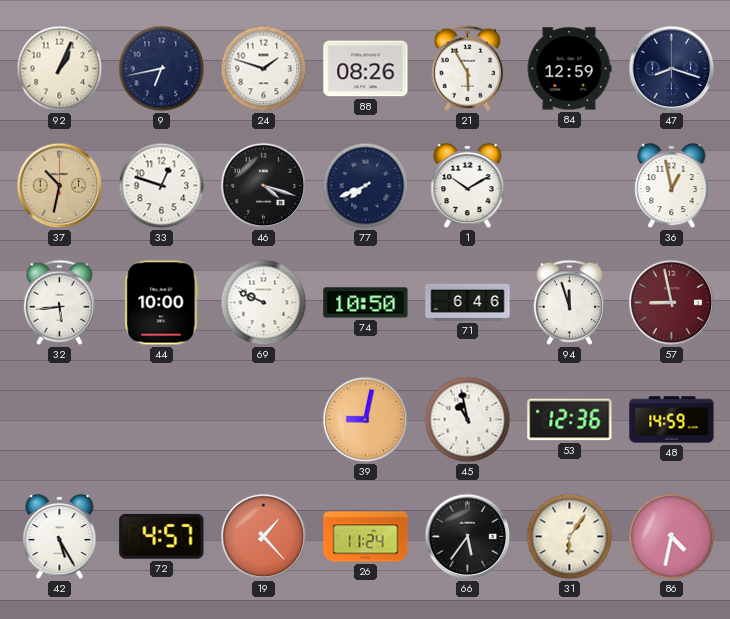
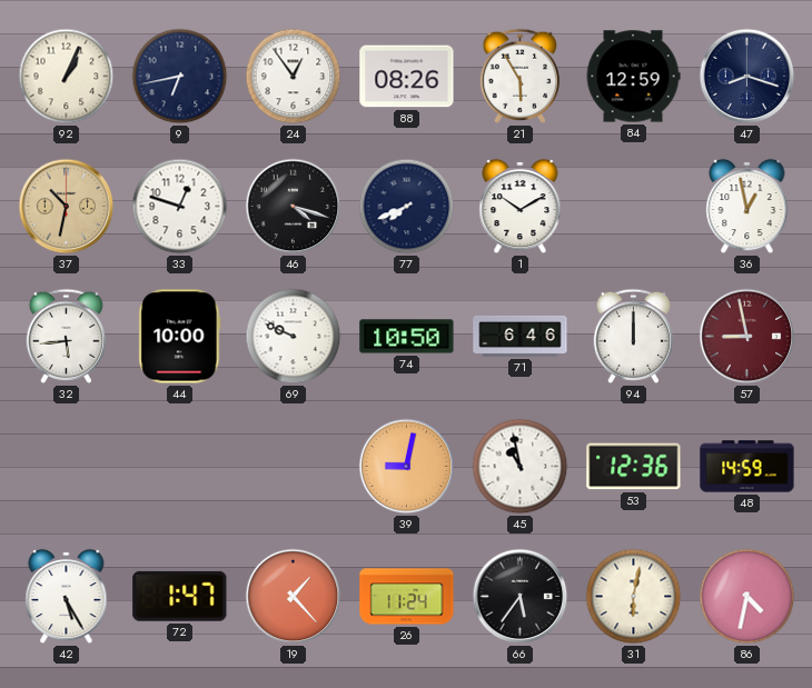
24: 1:48 -> 12:54 (294, 77)
94: 11:57 -> 12:00 (634, 336)
72: 4:57 -> 1:47 (180, 596)
31: 6:06 -> 6:02 (634, 597)
